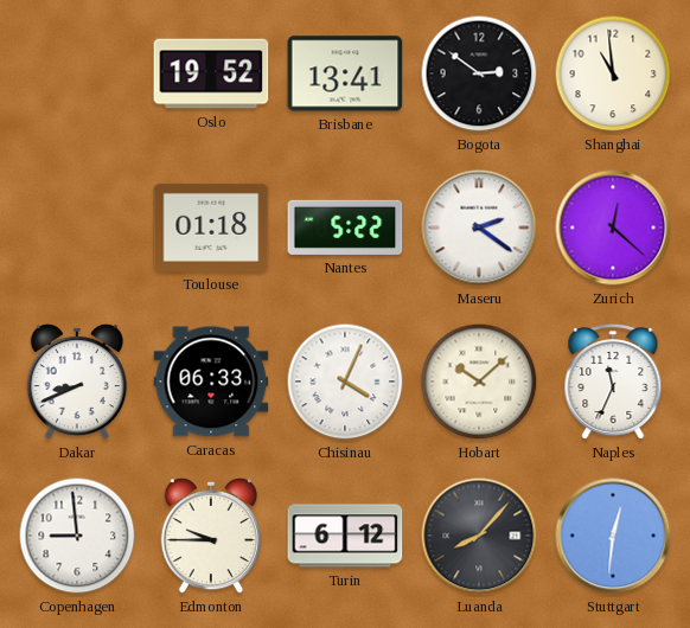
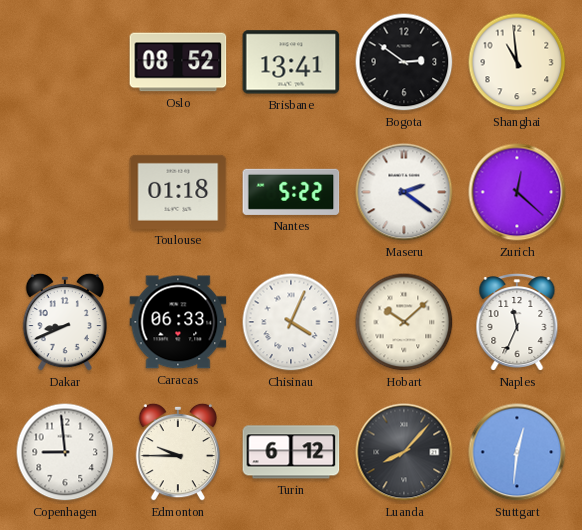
Oslo: 19:52 -> 08:52 (178, 62)
